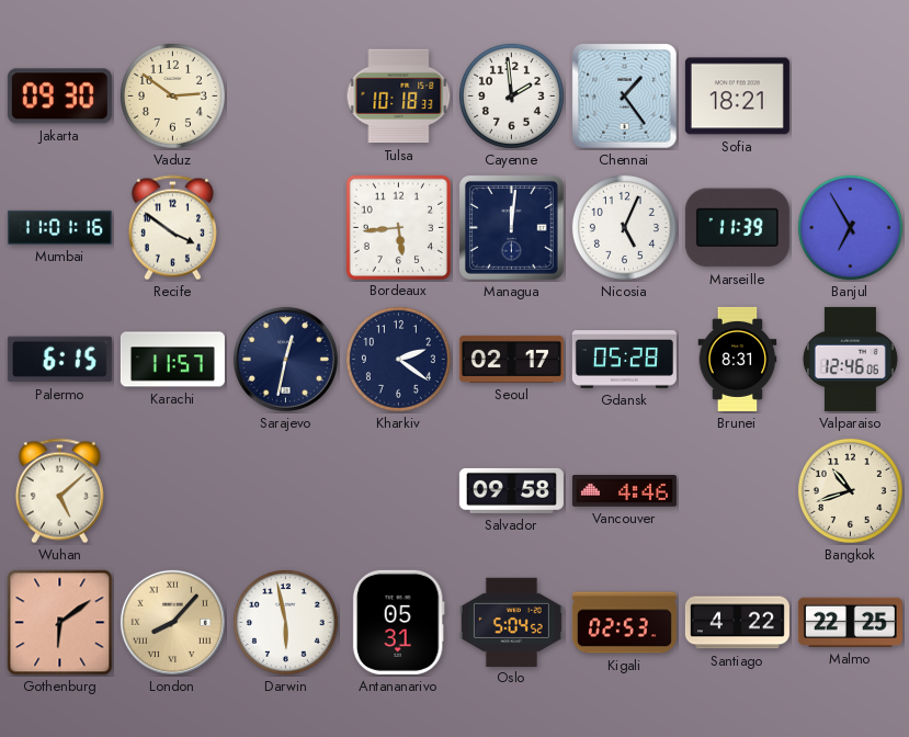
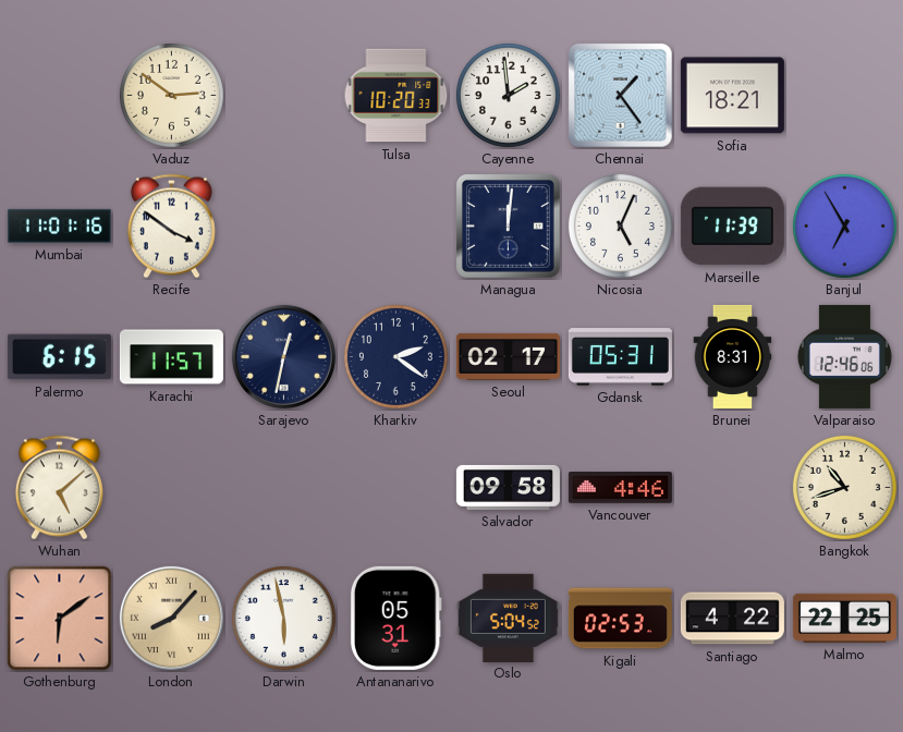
Jakarta: 09:30 -> none (59, 97)
Tulsa: 10:18 -> 10:20 (396, 96)
Bordeaux: 5:44 -> none (398, 227)
Gdansk: 05:28 -> 05:31 (620, 357)
